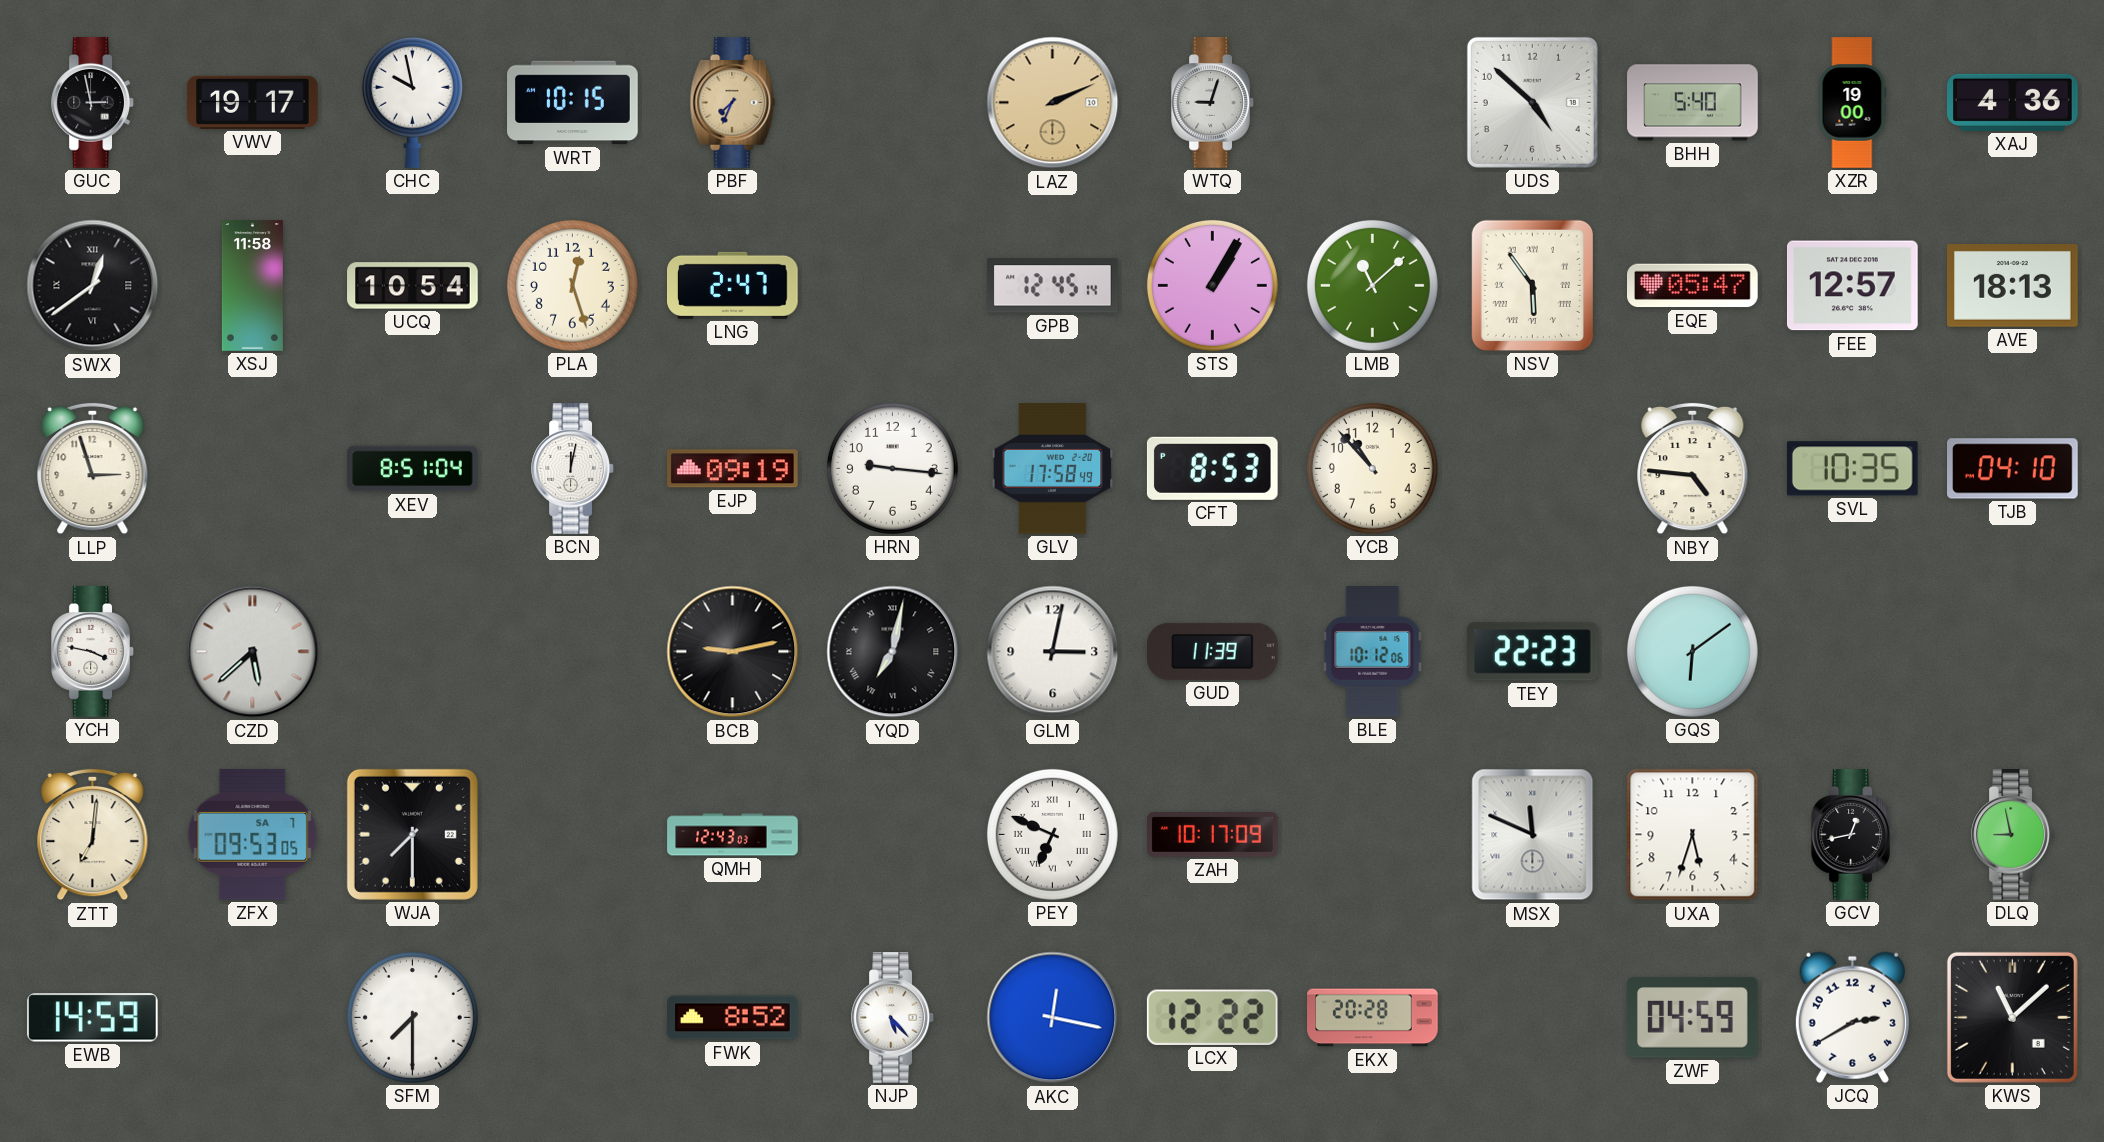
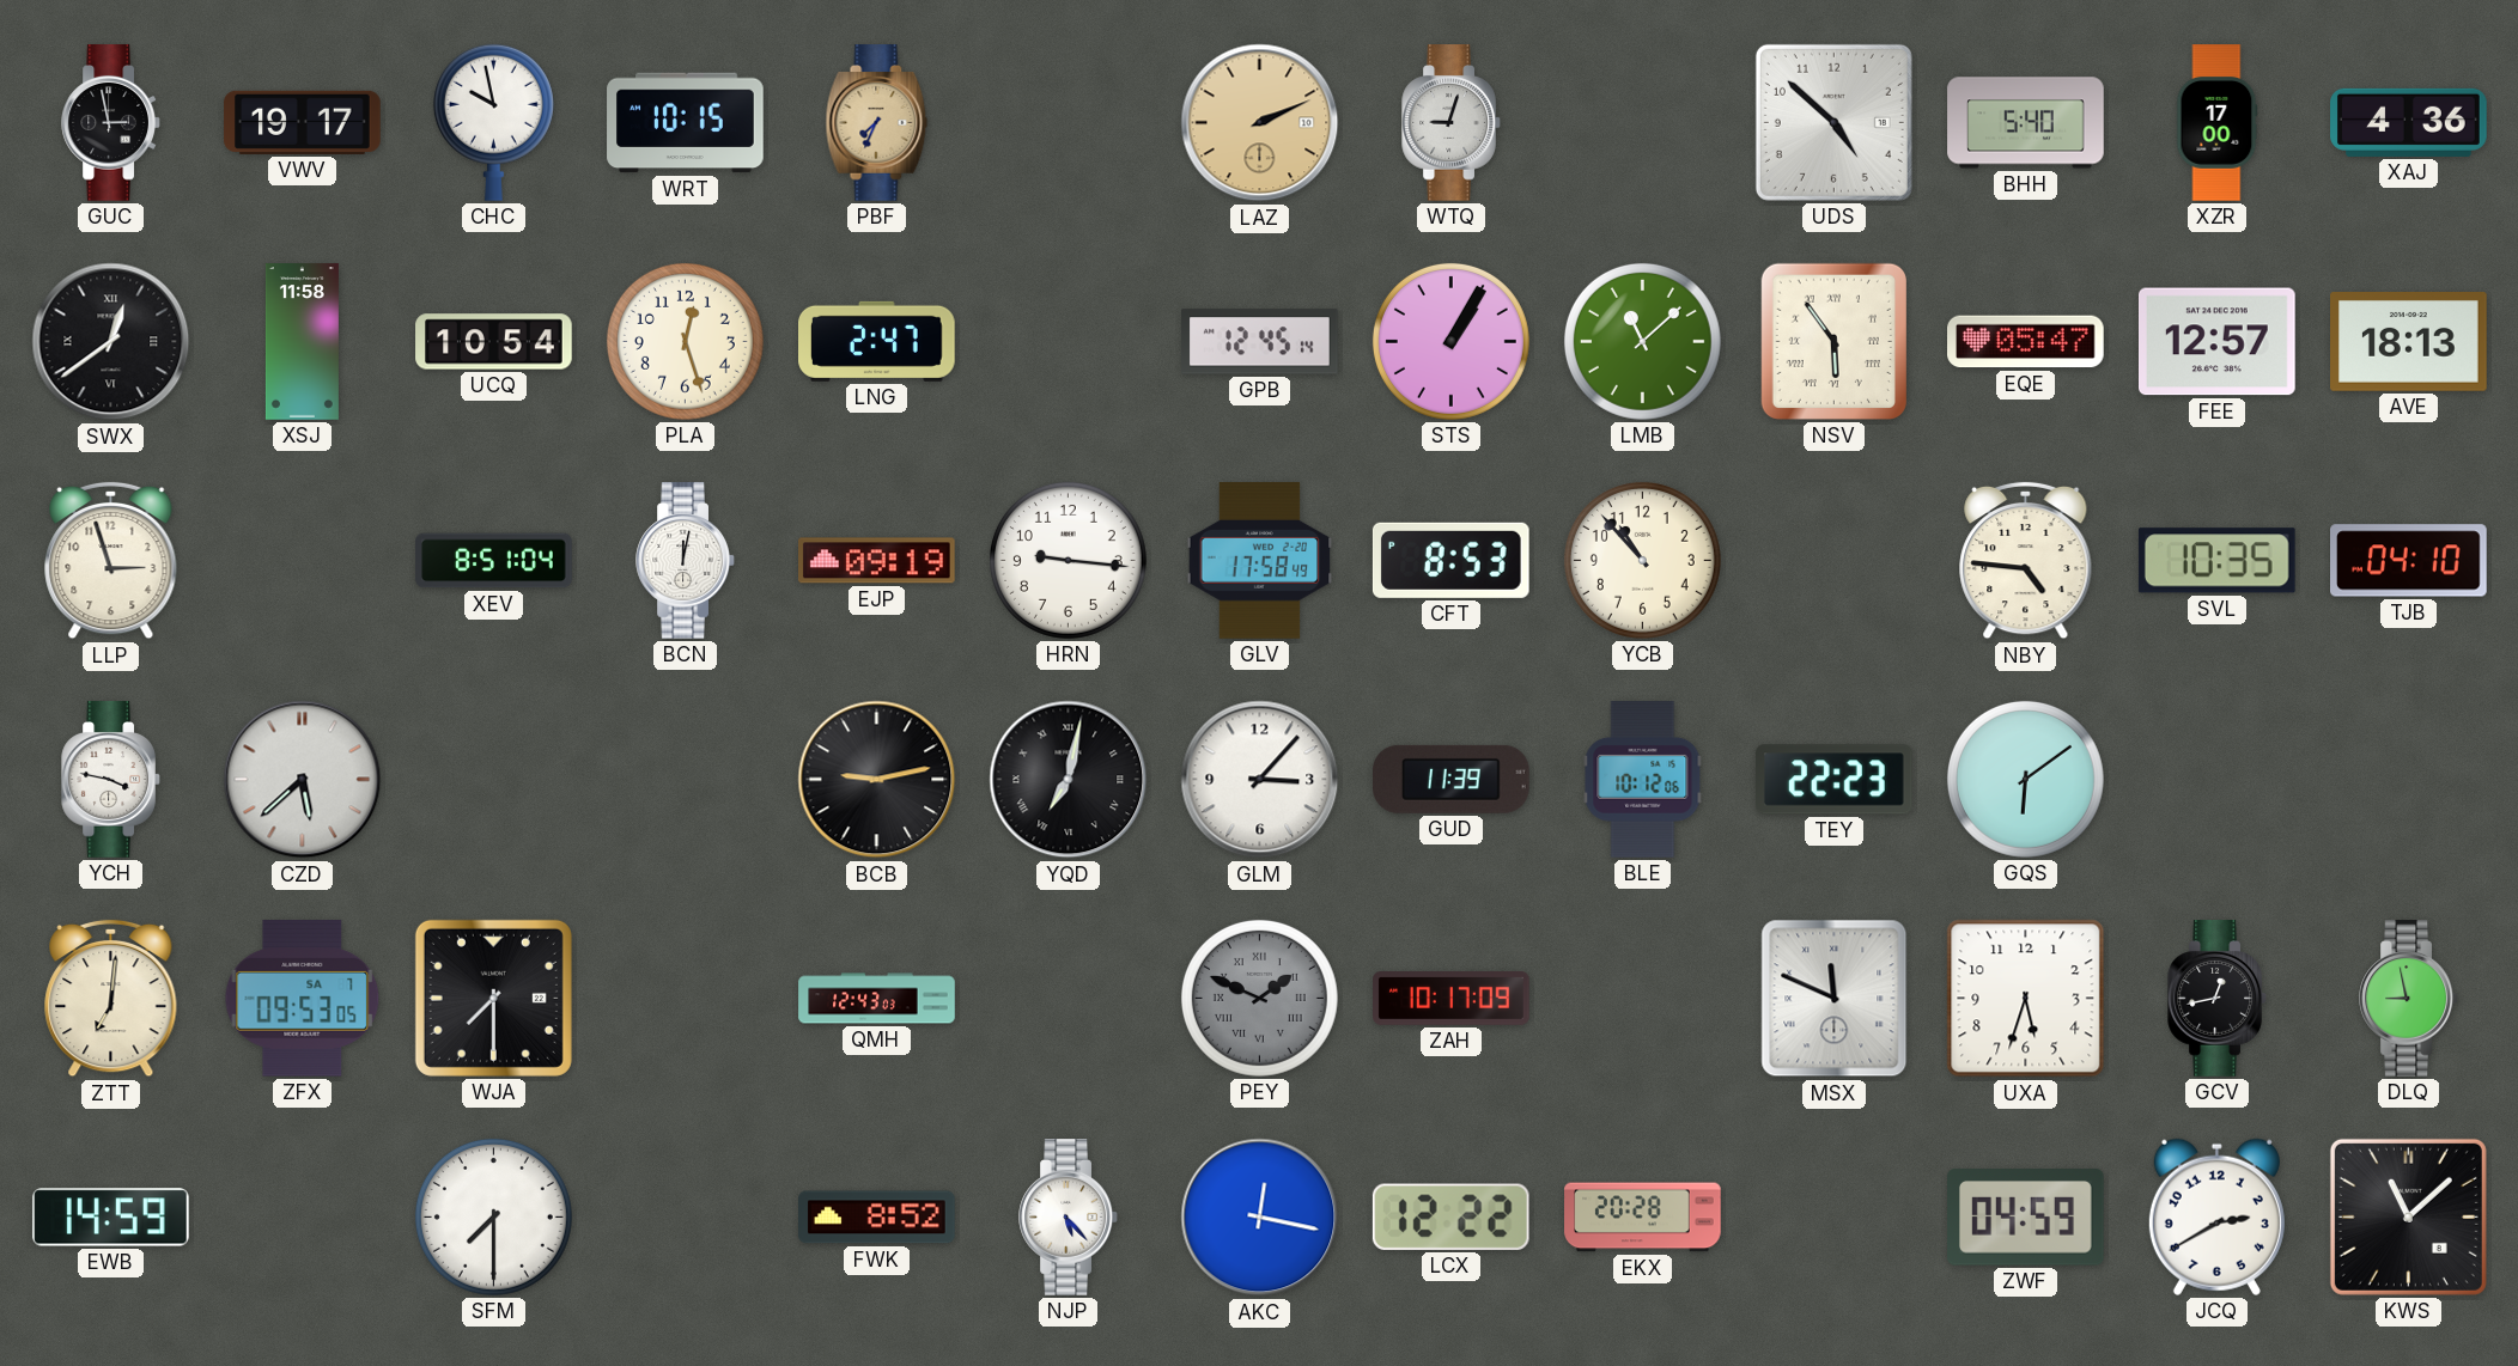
XZR: 19:00 -> 17:00 (2216, 123)
GLM: 3:02 -> 3:07 (1260, 780)
PEY: 6:49 -> 1:49 (1259, 998)
PEY dial: white -> grey (1259, 998)
